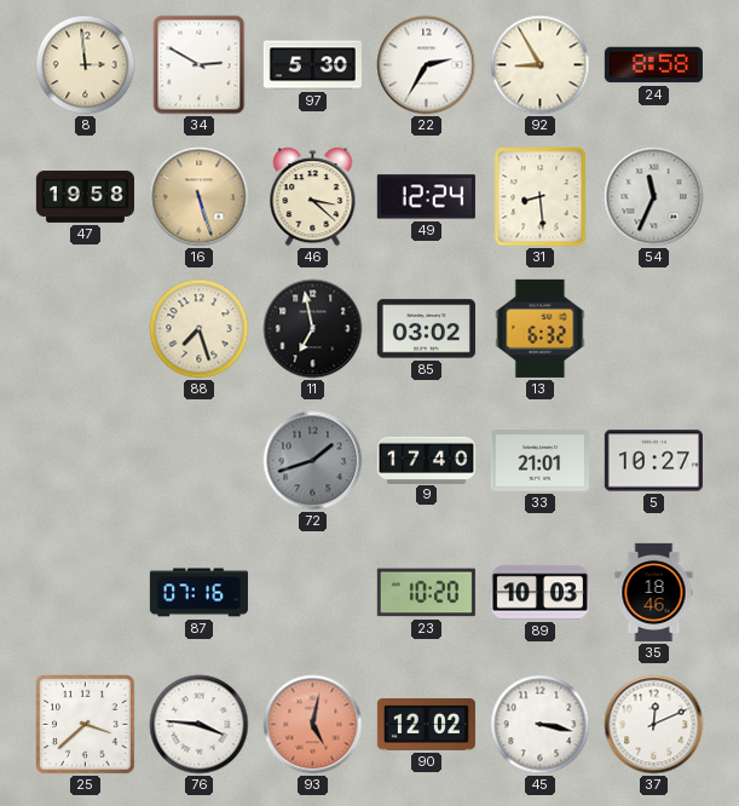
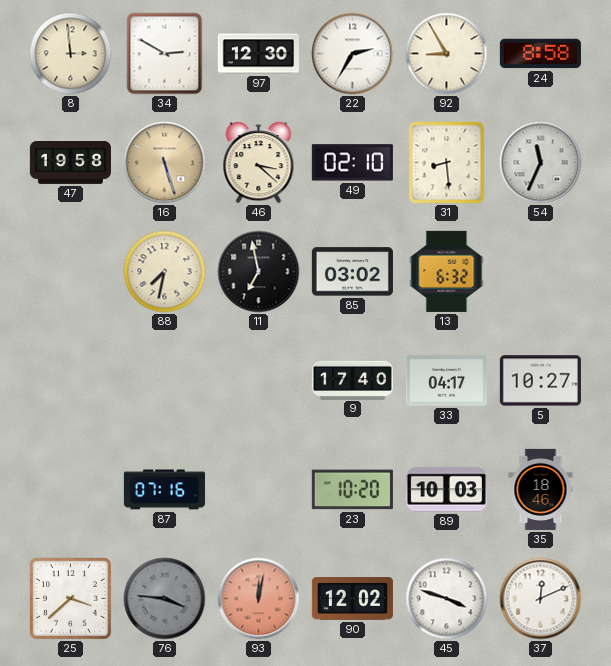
97: 5:30 -> 12:30 (258, 54)
49: 12:24 -> 02:10 (352, 163)
88: 7:27 -> 7:32 (165, 272)
72: 1:42 -> none (313, 461)
33: 21:01 -> 04:17 (446, 381)
76 dial: white -> grey (165, 599)
93: 5:02 -> 12:02 (259, 599)
45: 3:17 -> 3:48 (447, 599)
